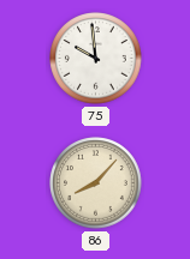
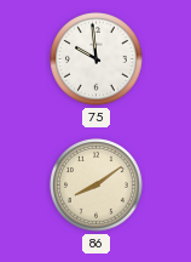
86: 8:07 -> 8:09 (97, 186)
